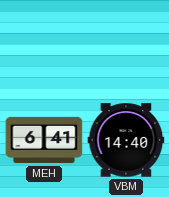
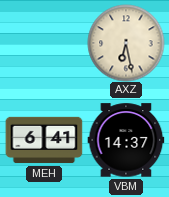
AXZ: none -> 6:28 (126, 43)
VBM: 14:40 -> 14:37 (126, 140)
